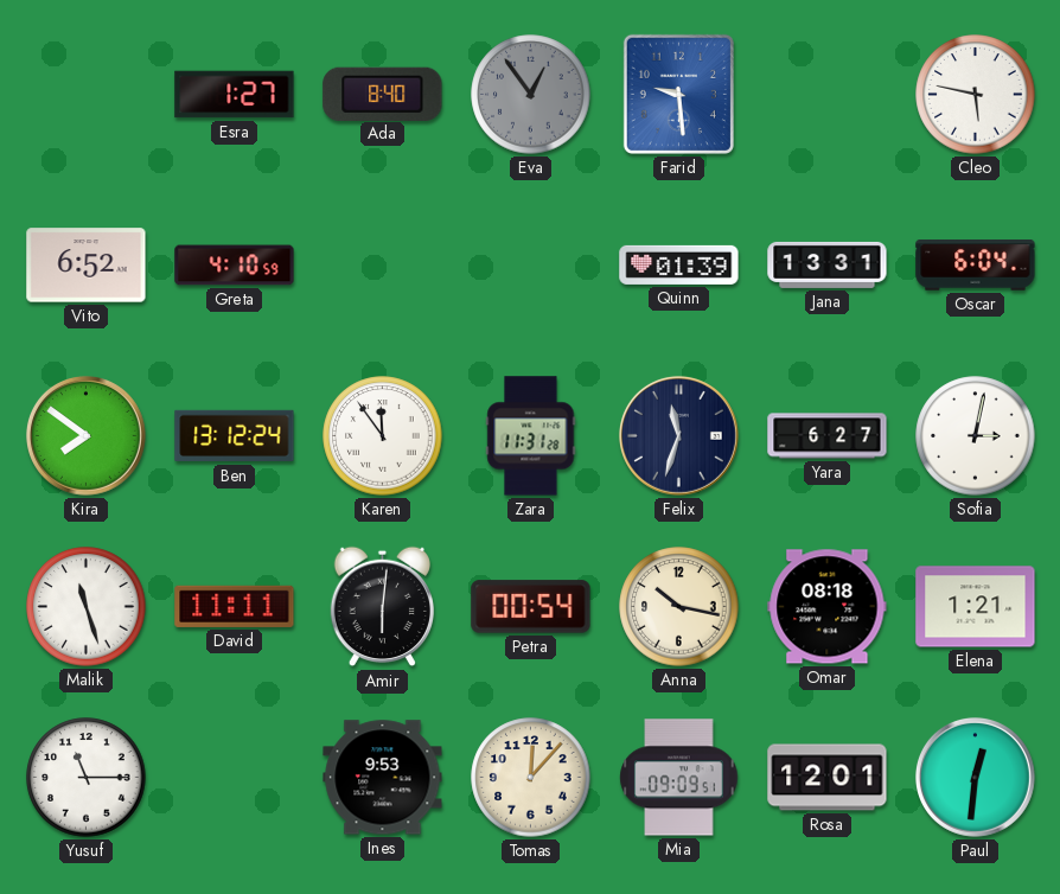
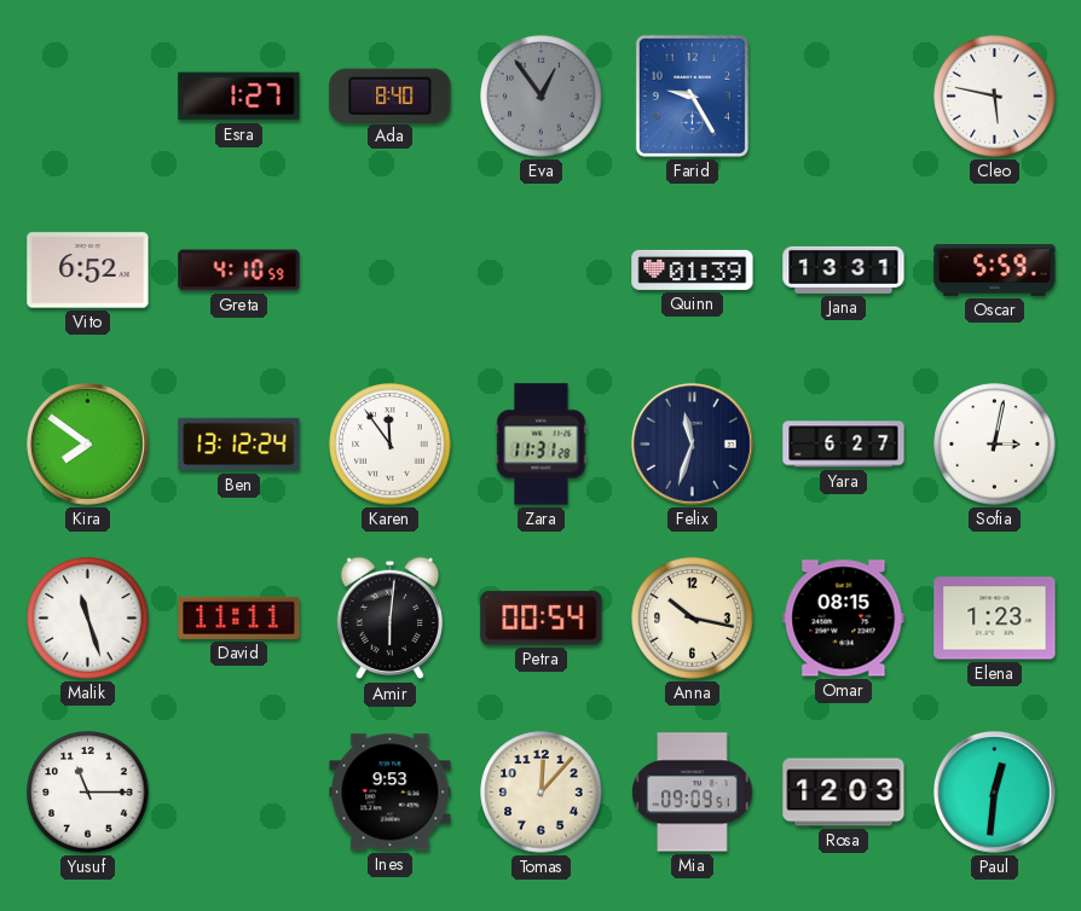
Farid: 9:29 -> 9:25 (692, 95)
Oscar: 6:04 -> 5:59 (995, 271)
Omar: 08:18 -> 08:15 (844, 619)
Elena: 1:21 -> 1:23 (995, 619)
Rosa: 12:01 -> 12:03 (844, 793)
